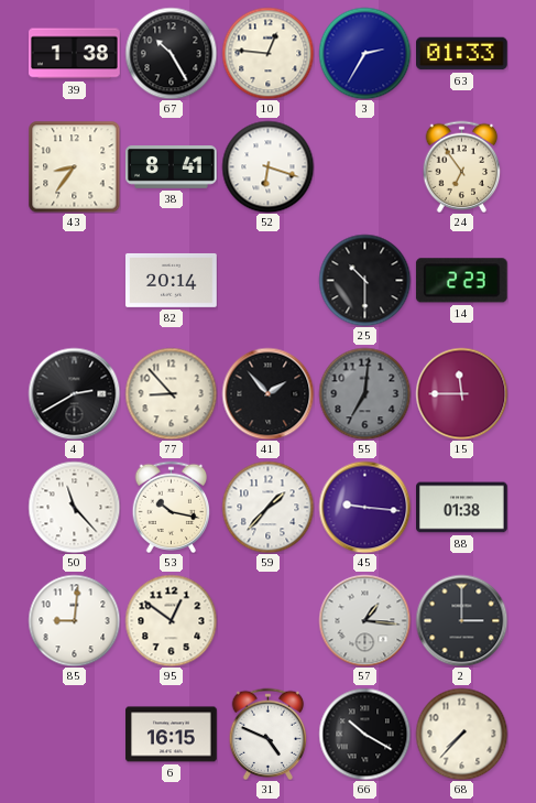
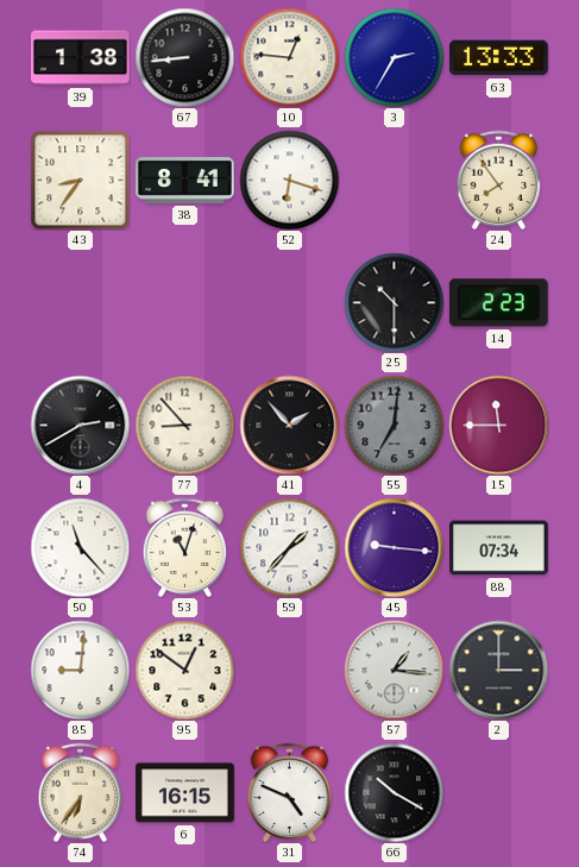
67: 10:25 -> 8:44 (184, 57)
63: 01:33 -> 13:33 (499, 58)
24: 6:54 -> 7:54 (499, 180)
82: 20:14 -> none (172, 280)
53: 10:17 -> 11:03 (185, 547)
88: 01:38 -> 07:34 (499, 548)
74: none -> 6:36 (81, 792)
68: 7:37 -> none (461, 734)
